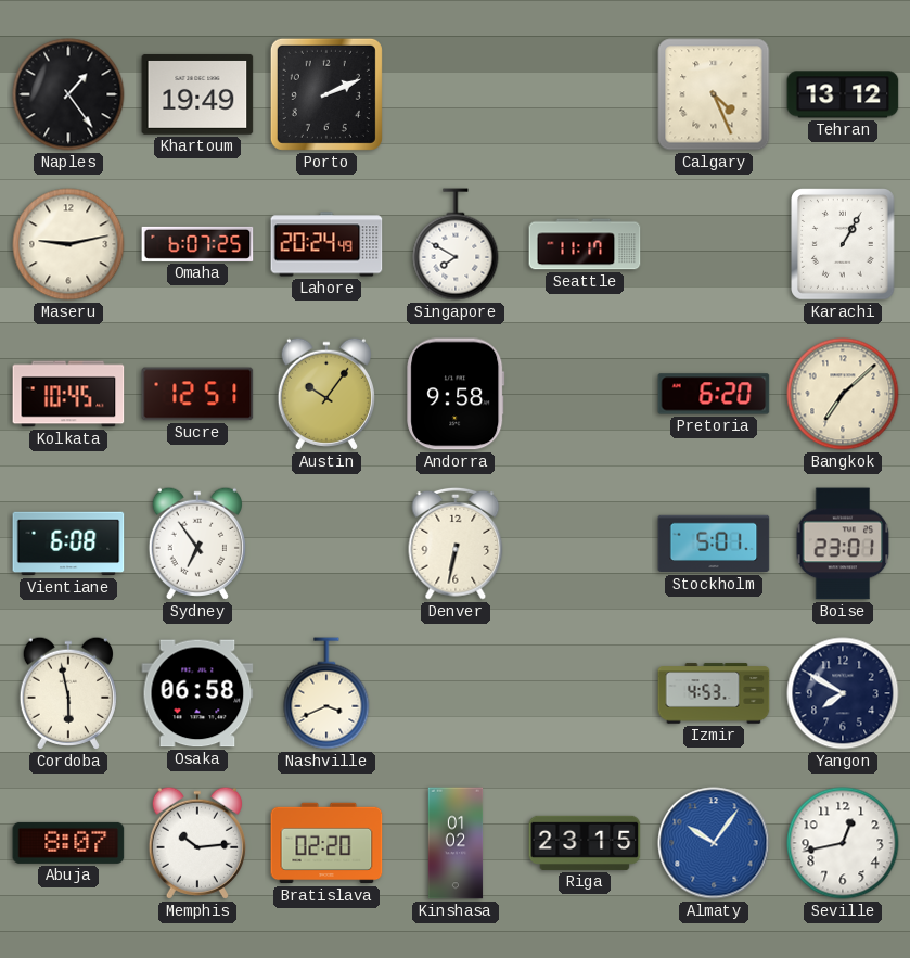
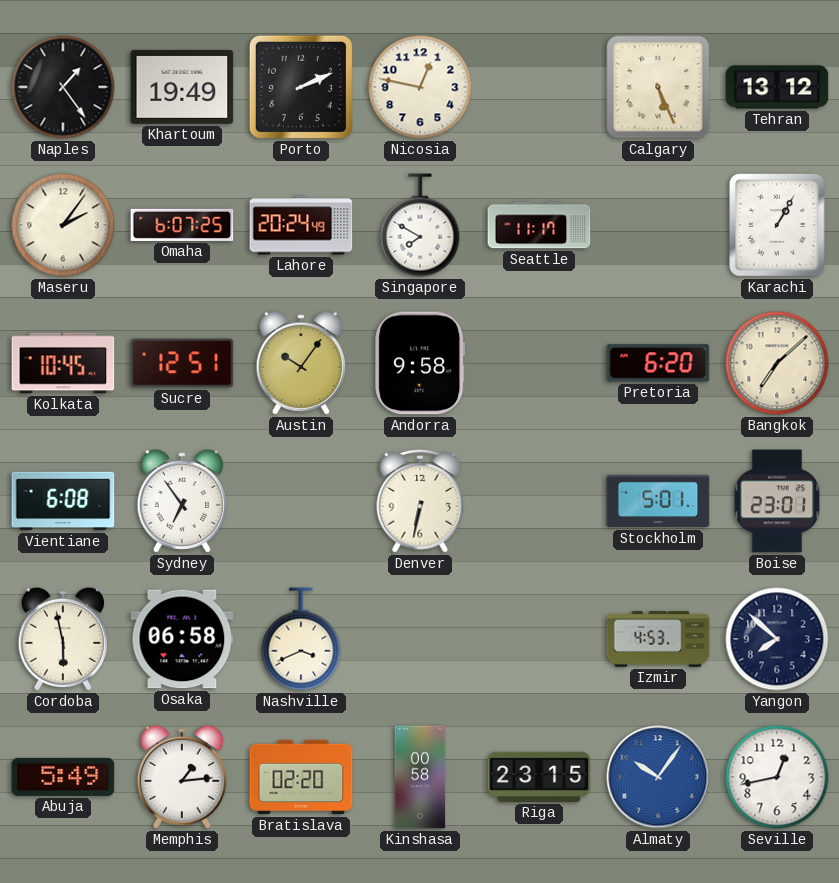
Nicosia: none -> 12:47 (420, 87)
Calgary: 4:26 -> 5:26 (658, 87)
Maseru: 9:13 -> 2:06 (63, 225)
Yangon: 7:50 -> 7:52 (777, 639)
Abuja: 8:07 -> 5:49 (63, 777)
Memphis: 10:14 -> 1:14 (182, 777)
Kinshasa: 01:02 -> 00:58 (420, 777)
